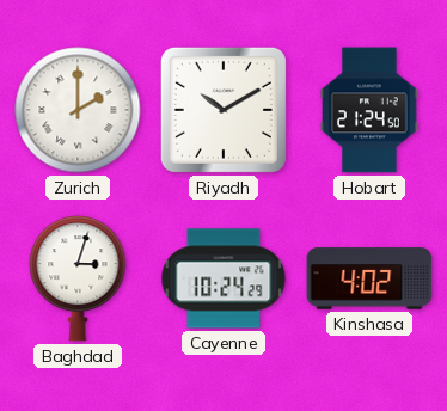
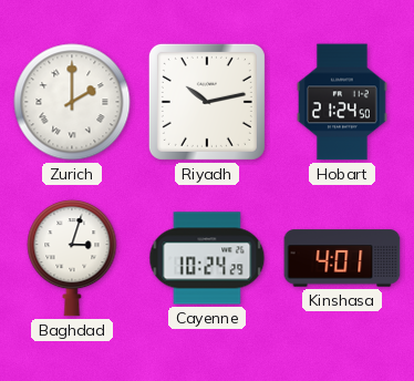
Riyadh: 10:10 -> 10:13 (207, 102)
Kinshasa: 4:02 -> 4:01 (342, 258)
